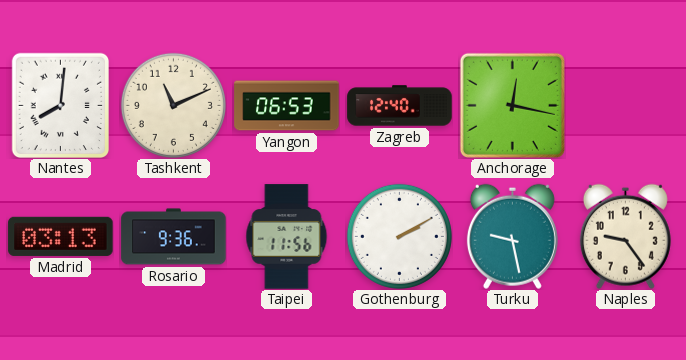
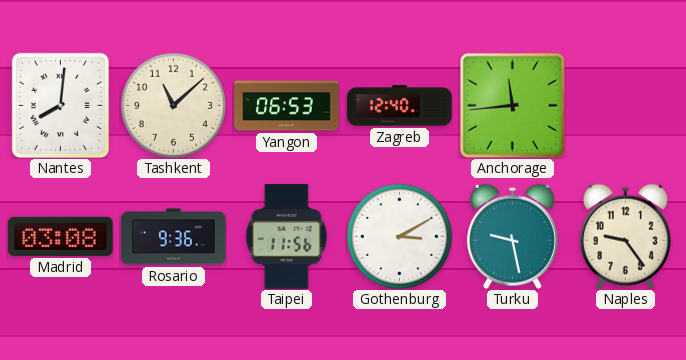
Tashkent: 11:11 -> 11:08 (173, 105)
Anchorage: 12:17 -> 11:44 (512, 105)
Madrid: 03:13 -> 03:08 (61, 236)
Gothenburg: 2:10 -> 3:10 (399, 236)
